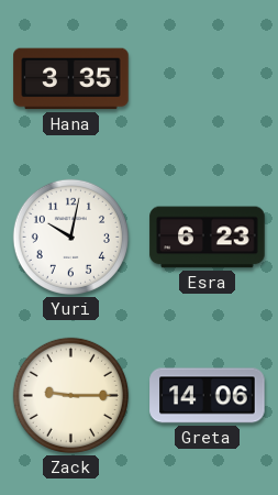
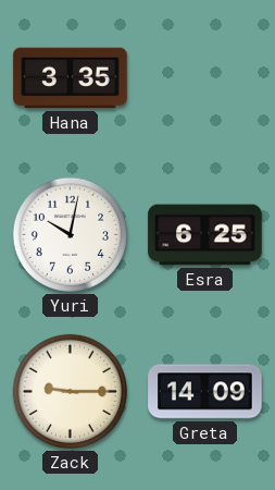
Esra: 6:23 -> 6:25 (205, 235)
Greta: 14:06 -> 14:09 (205, 392)
